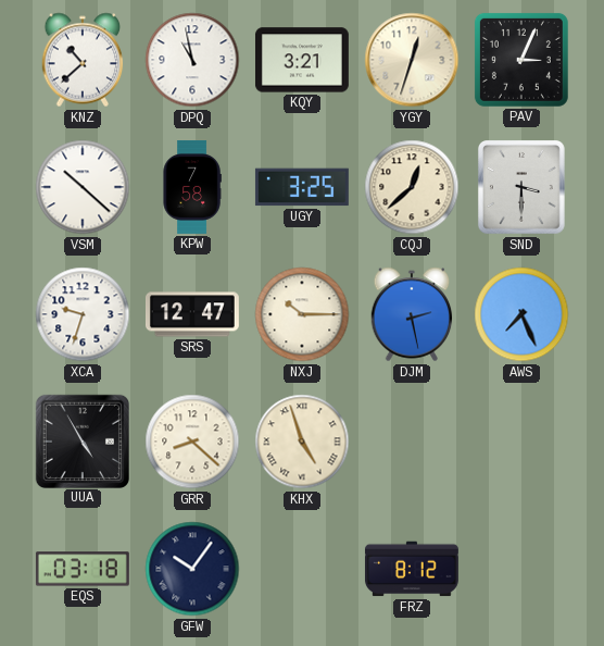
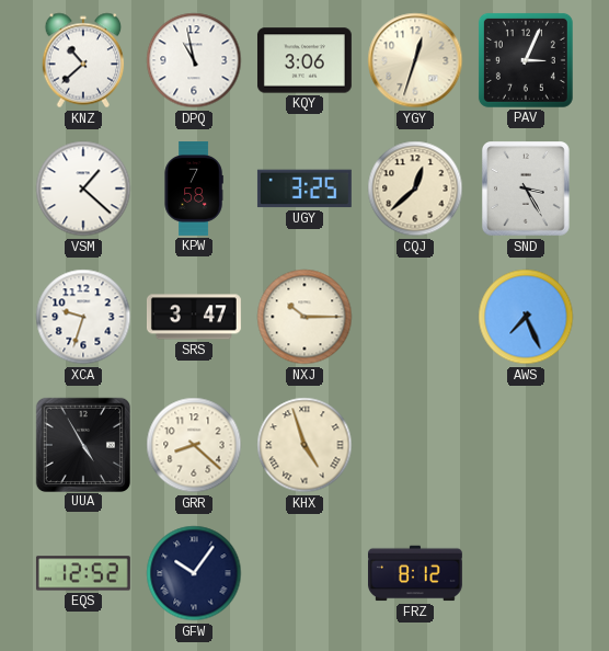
KQY: 3:21 -> 3:06 (304, 60)
VSM: 10:22 -> 1:22 (83, 189)
SND: 3:30 -> 3:25 (526, 190)
SRS: 12:47 -> 3:47 (194, 317)
DJM: 2:28 -> none (412, 314)
EQS: 03:18 -> 12:52 (83, 573)
